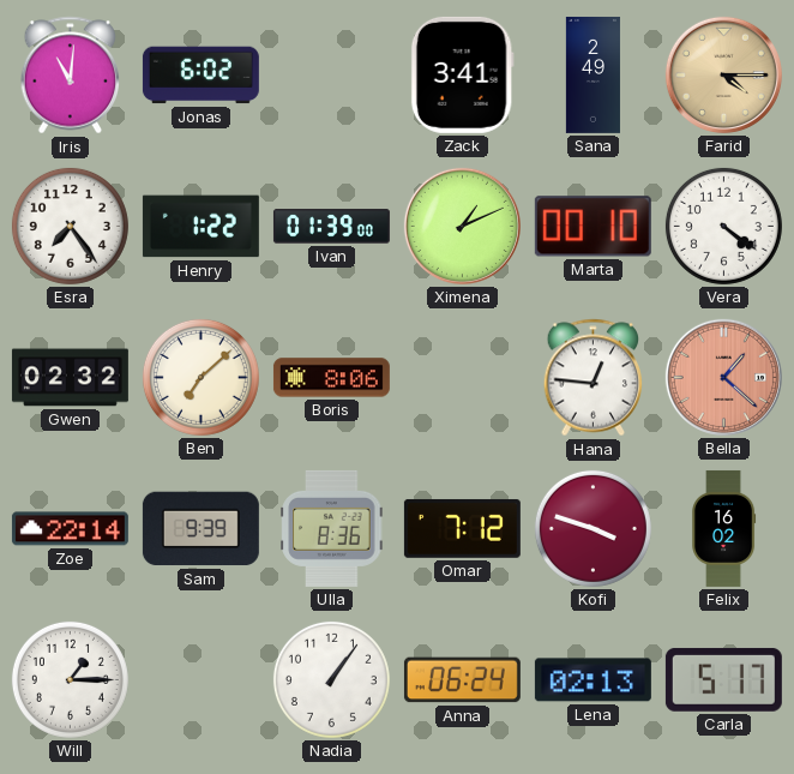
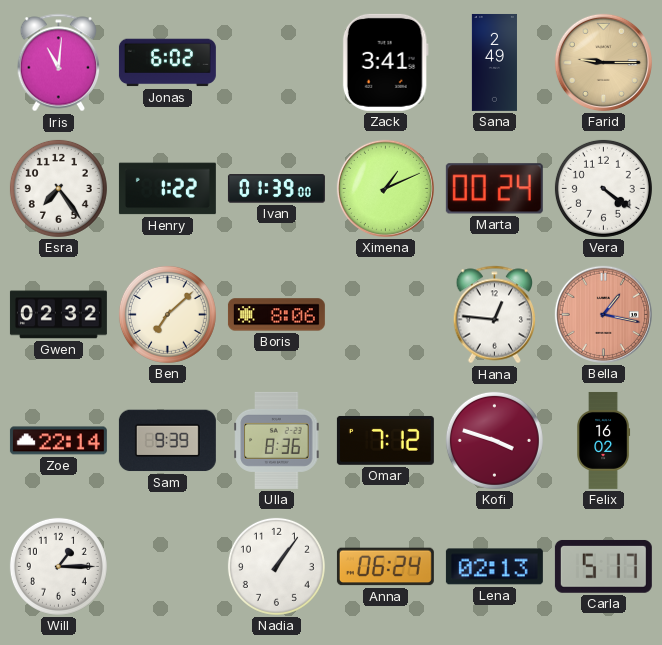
Farid: 4:15 -> 9:15 (603, 62)
Marta: 00:10 -> 00:24 (494, 189)
Bella: 1:22 -> 1:17 (603, 314)
